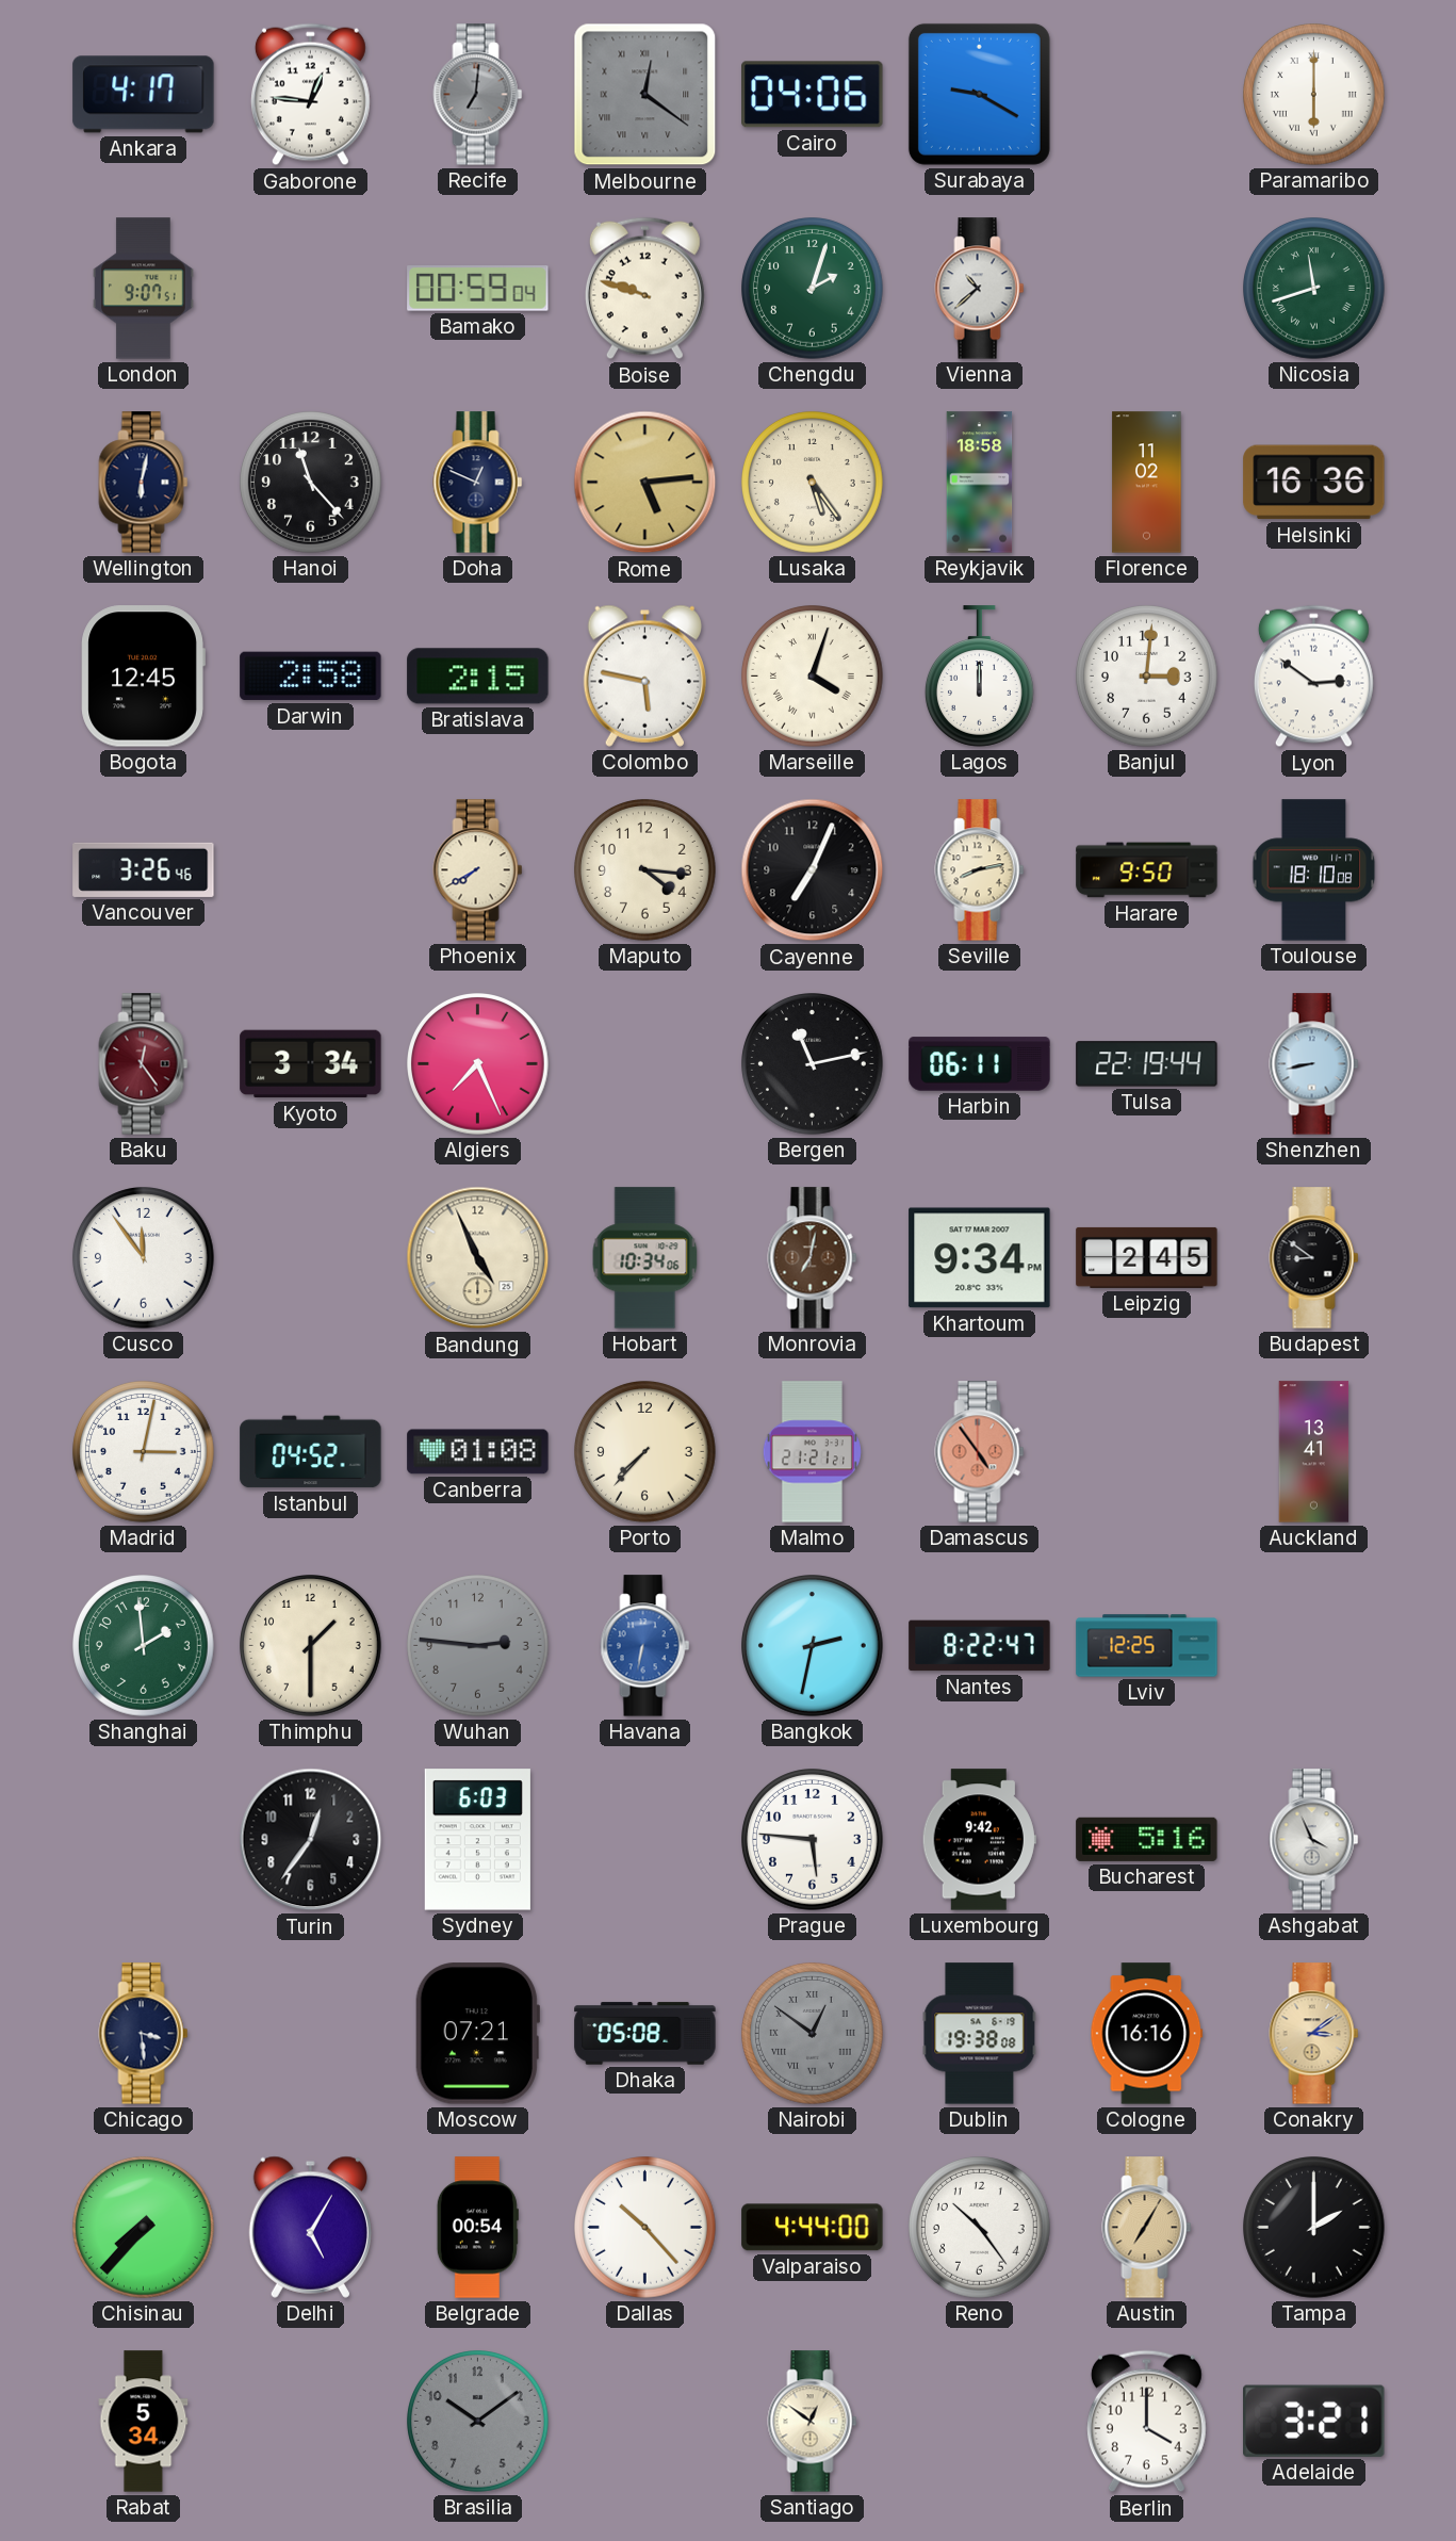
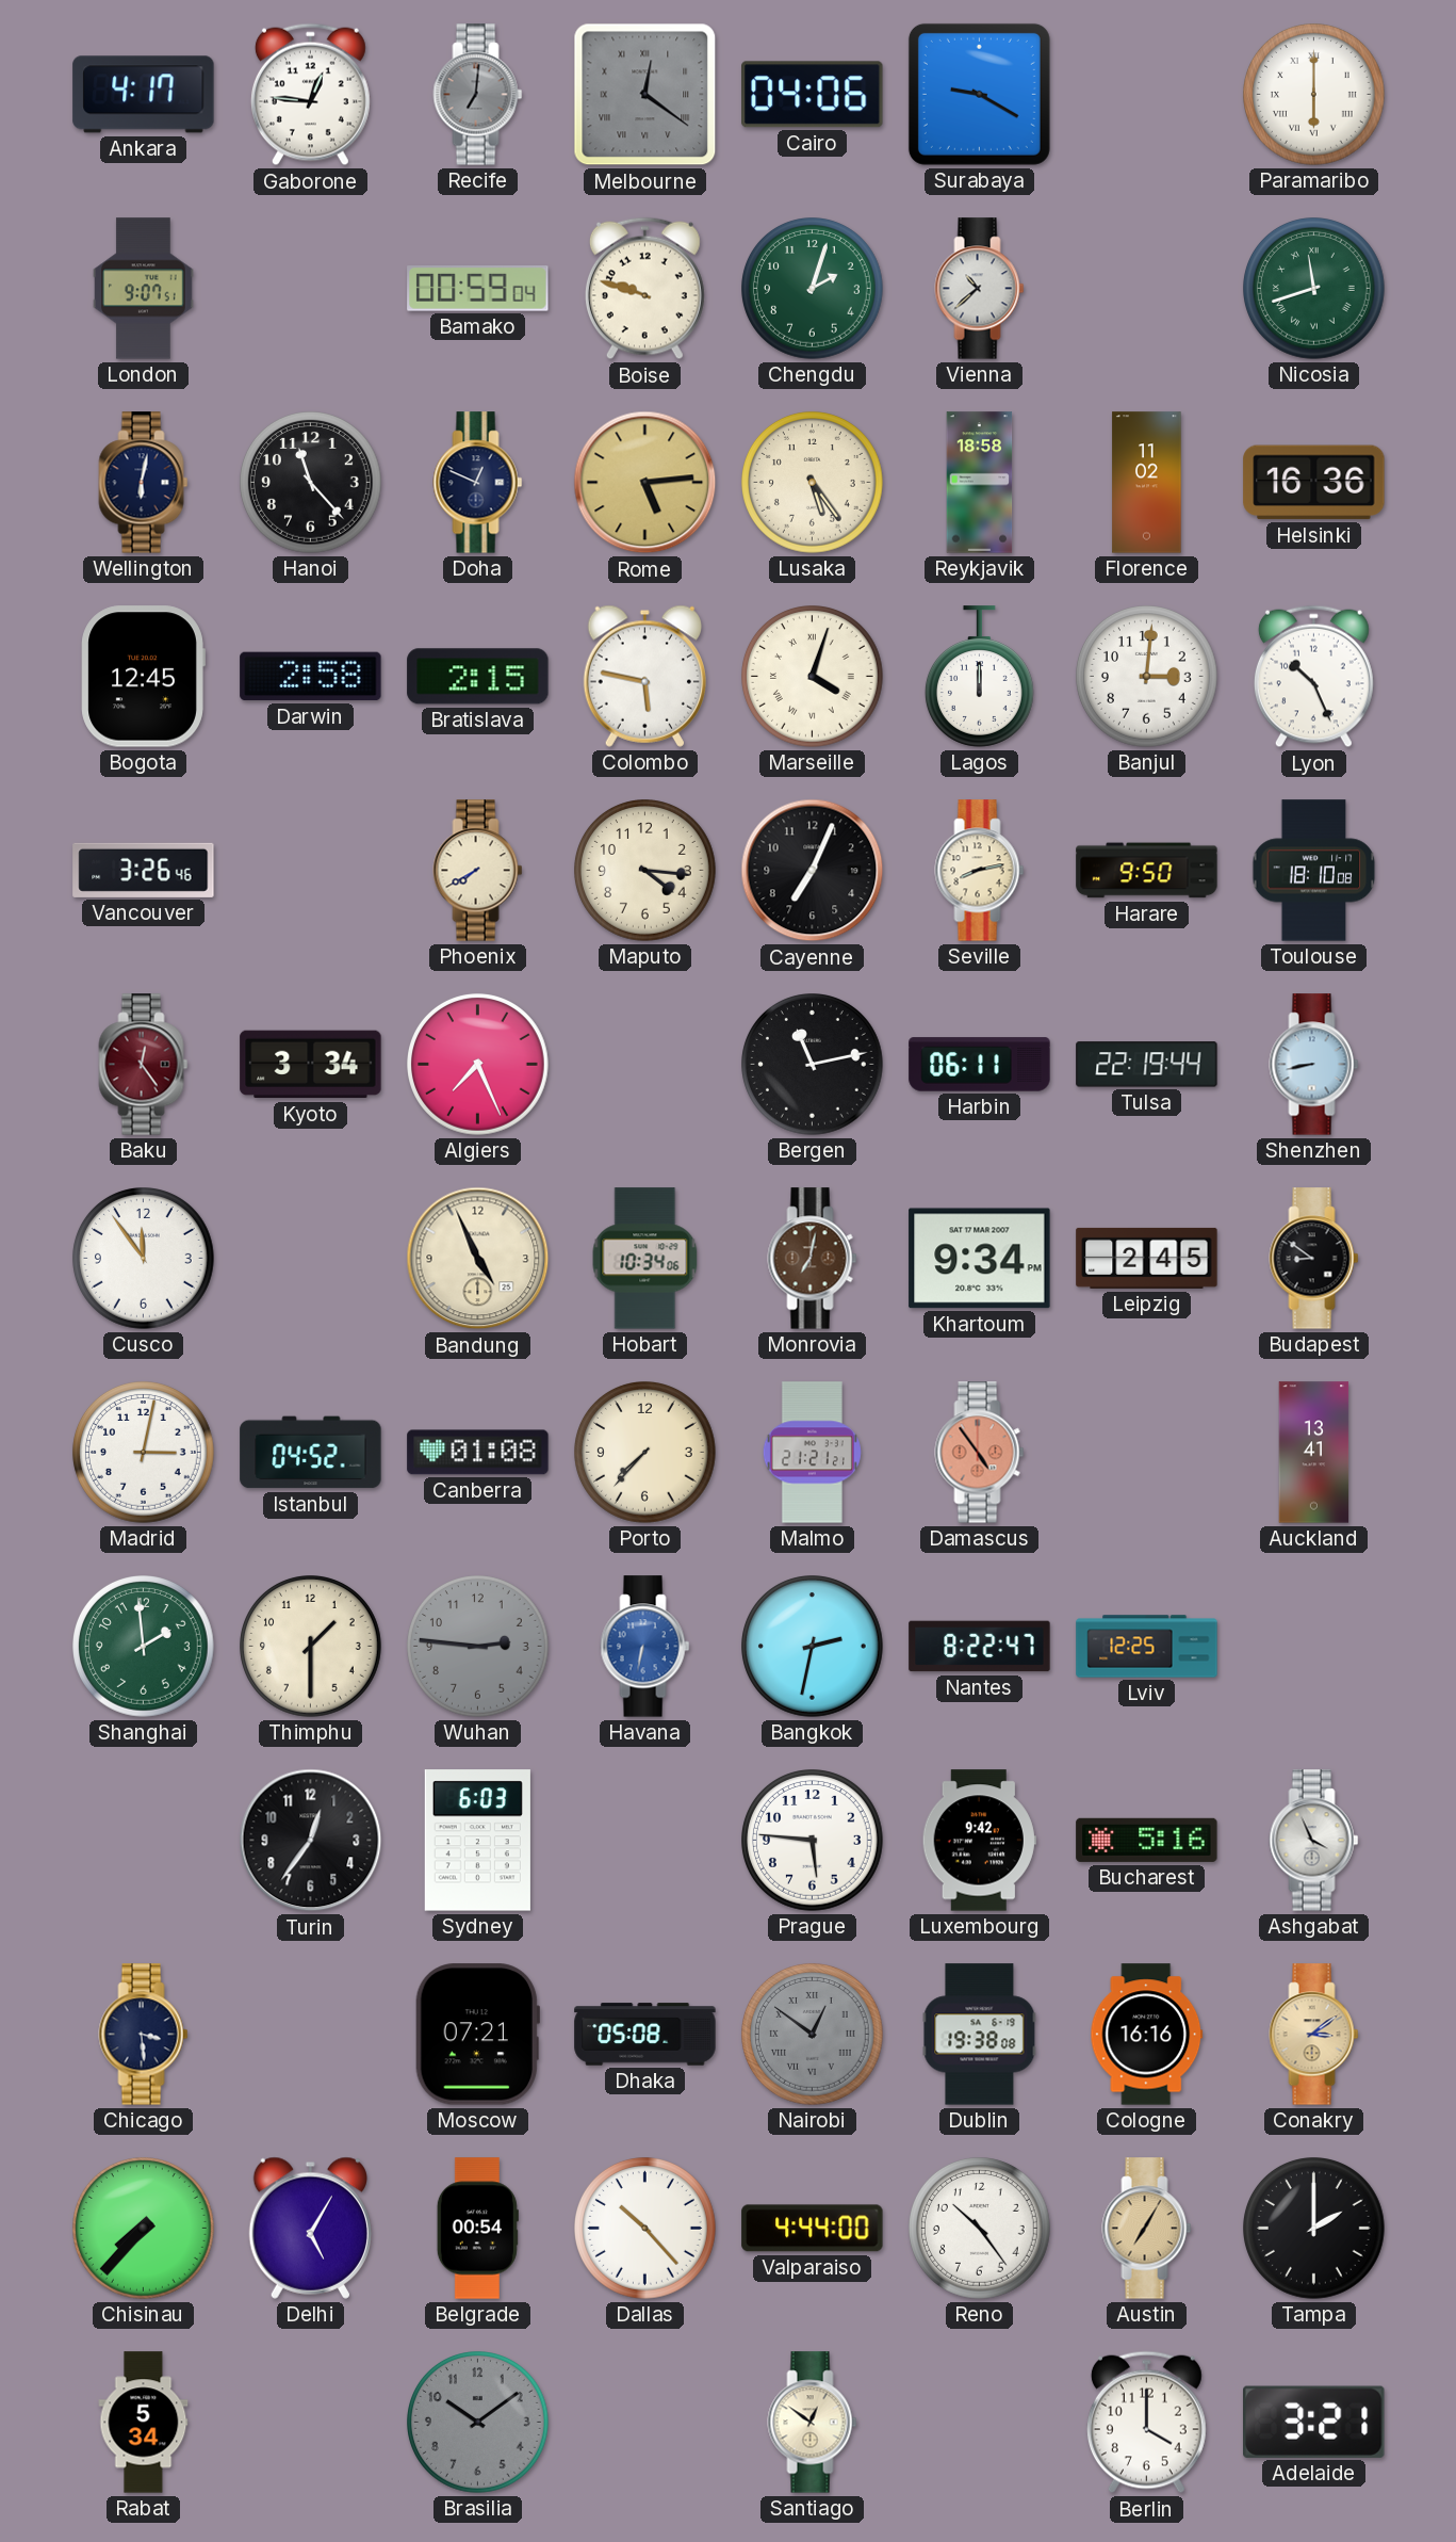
Lyon: 2:51 -> 10:26 (1313, 677)
